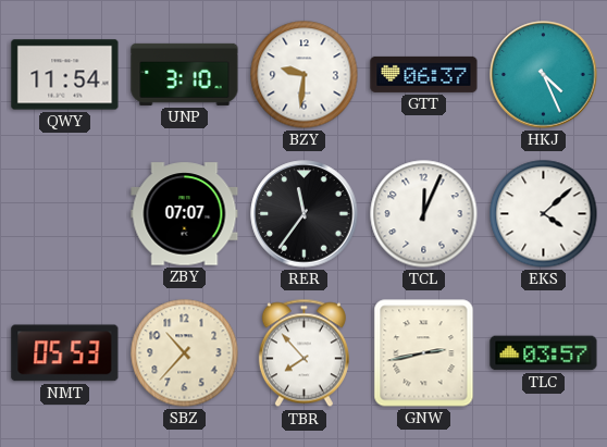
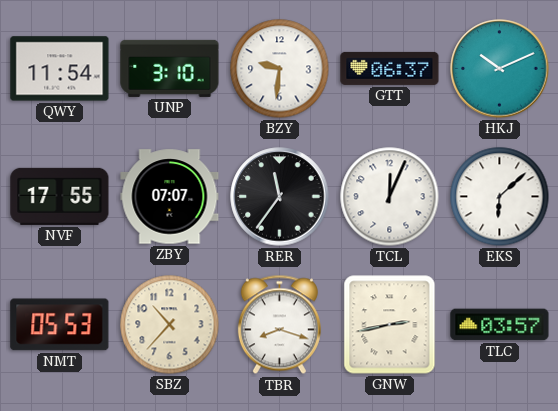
HKJ: 4:26 -> 10:11 (500, 69)
NVF: none -> 17:55 (60, 196)
EKS: 4:08 -> 6:08 (500, 197)
TBR: 7:53 -> 8:18 (279, 325)
